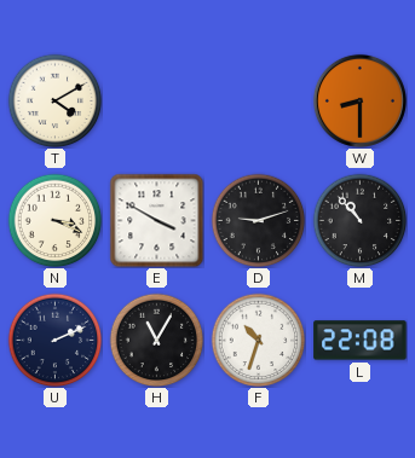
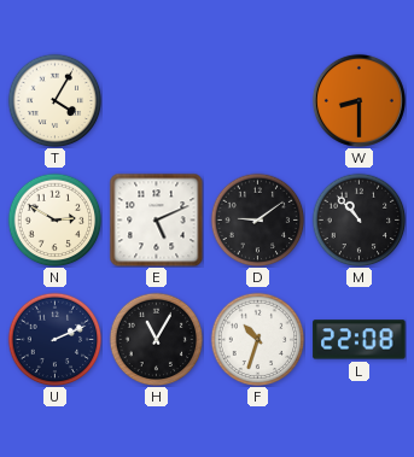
T: 4:10 -> 4:05 (54, 100)
N: 3:19 -> 2:50 (54, 219)
E: 3:50 -> 5:11 (156, 219)
D: 9:12 -> 9:09 (257, 219)
